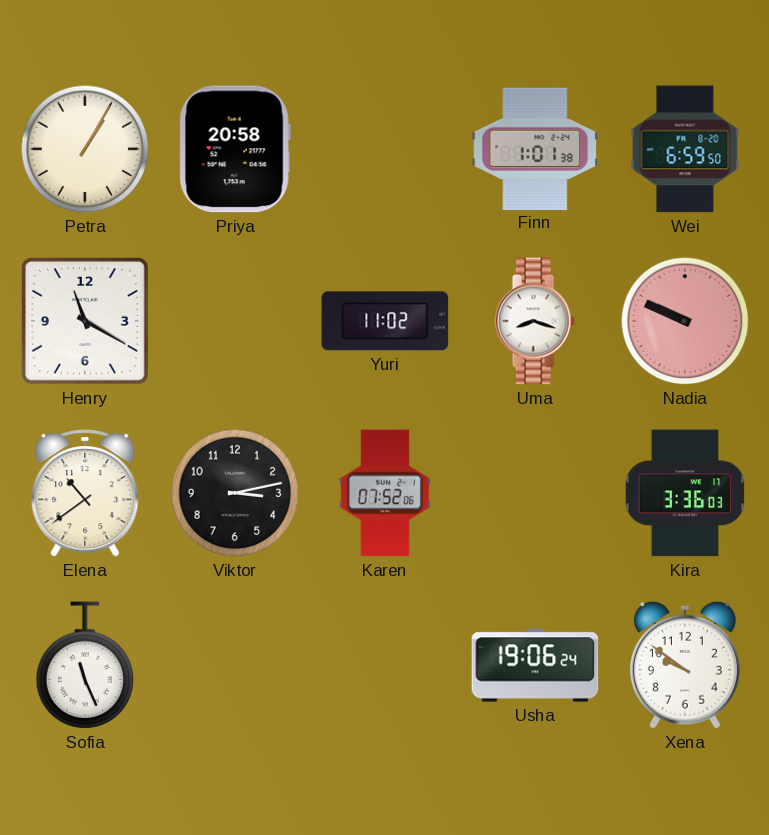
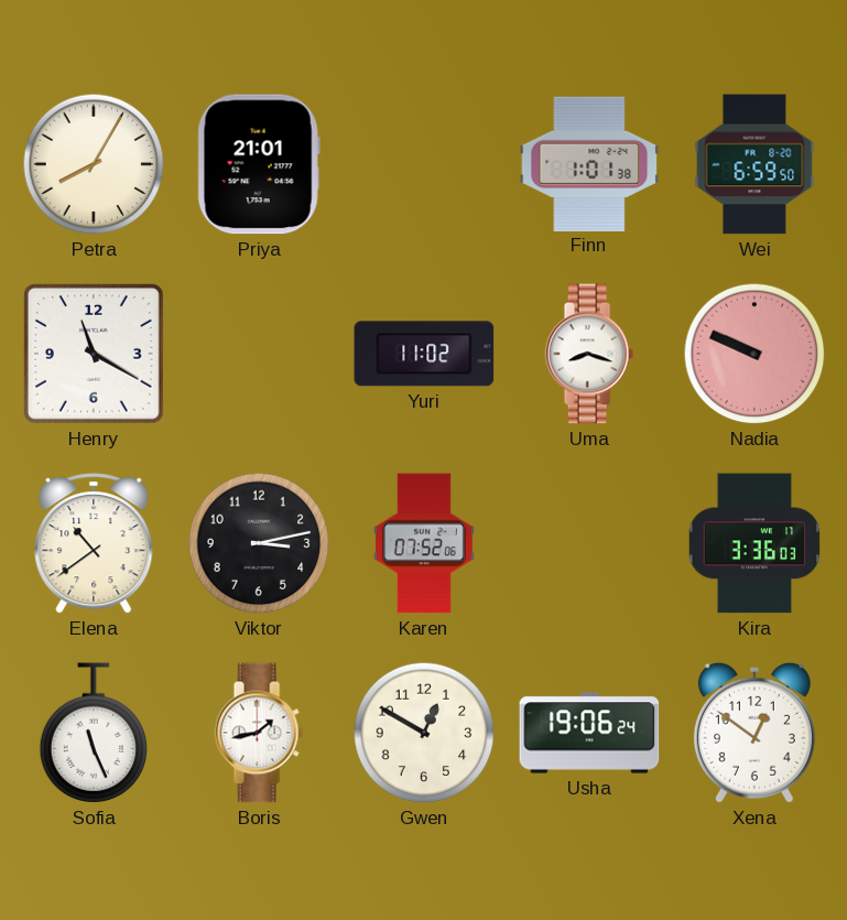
Petra: 1:05 -> 8:05 (94, 164)
Priya: 20:58 -> 21:01 (259, 164)
Boris: none -> 1:43 (259, 733)
Gwen: none -> 12:50 (424, 733)
Xena: 9:51 -> 12:51 (754, 733)
